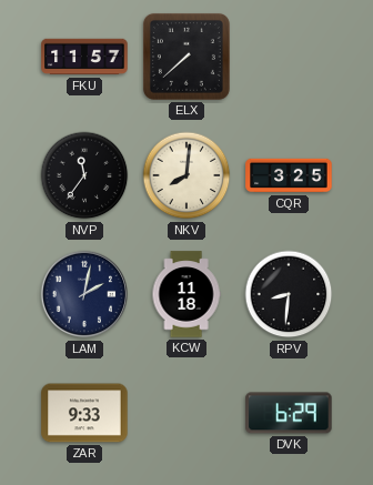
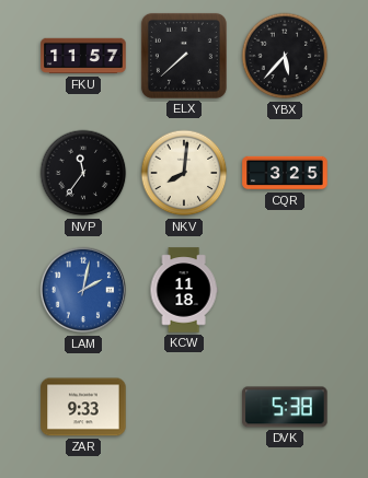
YBX: none -> 5:37 (285, 56)
LAM dial: navy -> blue (83, 290)
RPV: 8:31 -> none (289, 294)
DVK: 6:29 -> 5:38 (285, 407)
